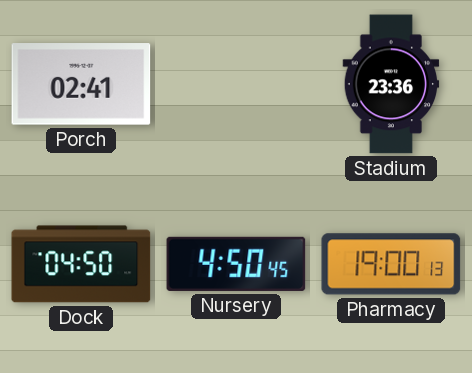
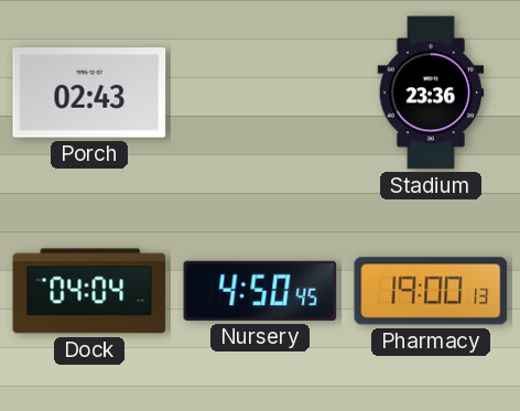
Porch: 02:41 -> 02:43 (89, 93)
Dock: 04:50 -> 04:04 (89, 291)
